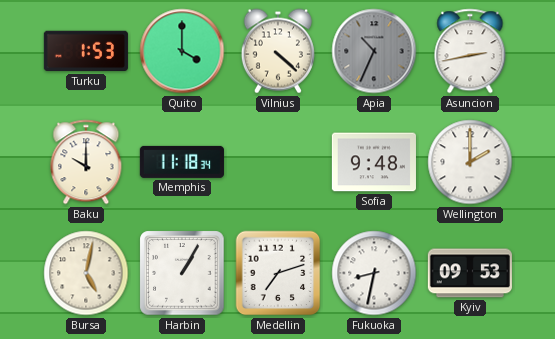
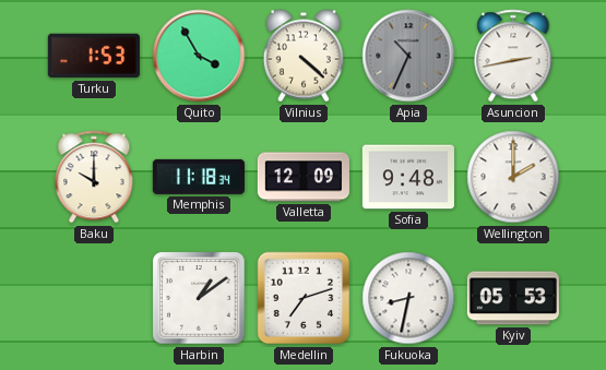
Quito: 4:00 -> 3:55 (199, 56)
Valletta: none -> 12:09 (304, 177)
Bursa: 5:02 -> none (86, 273)
Harbin: 1:05 -> 1:09 (199, 298)
Kyiv: 09:53 -> 05:53 (513, 298)
